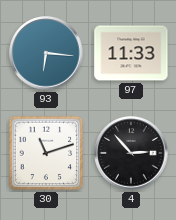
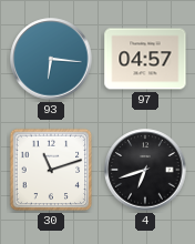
97: 11:33 -> 04:57 (145, 59)
4: 2:53 -> 6:42 (145, 170)
